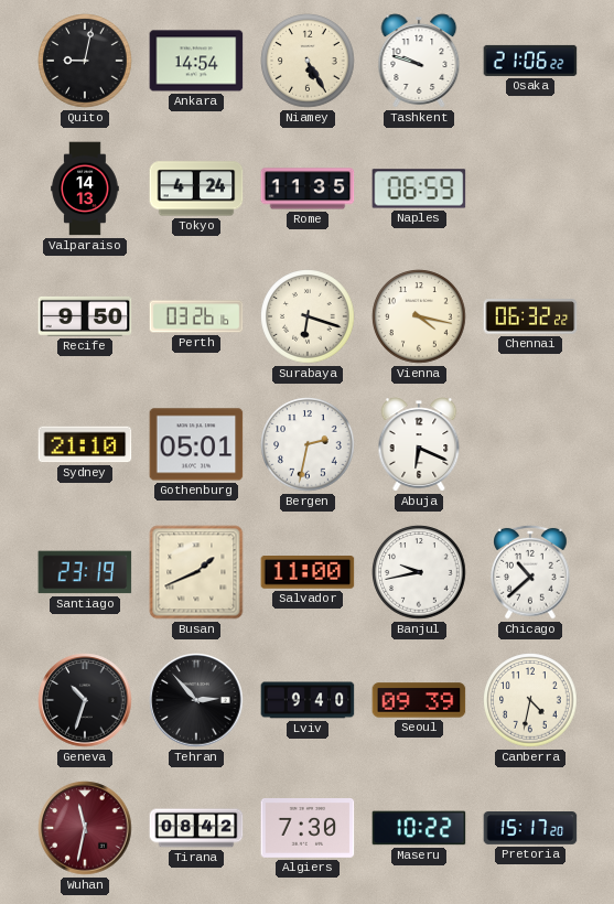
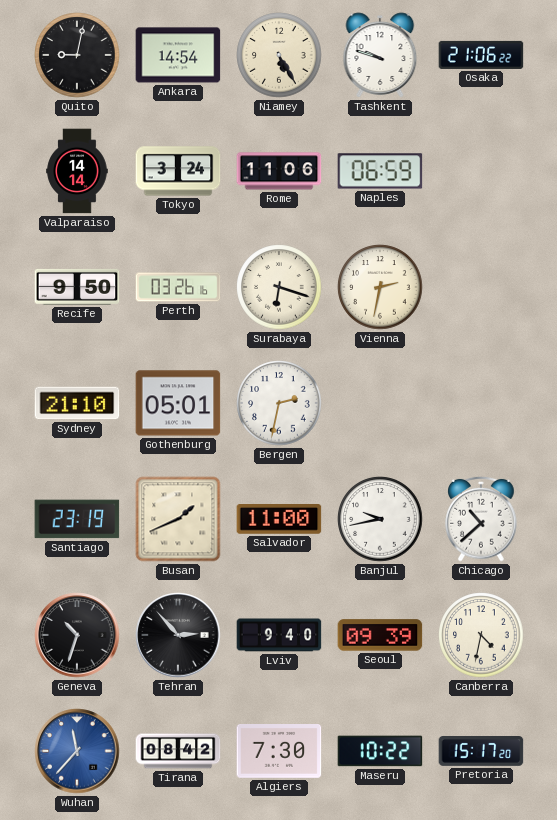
Valparaiso: 14:13 -> 14:14 (77, 171)
Tokyo: 4:24 -> 3:24 (178, 171)
Rome: 11:35 -> 11:06 (279, 171)
Vienna: 4:17 -> 2:32 (380, 287)
Chennai: 06:32 -> none (530, 316)
Abuja: 6:19 -> none (419, 444)
Wuhan: 11:32 -> 11:37 (77, 751)
Wuhan dial: burgundy -> blue (77, 751)
